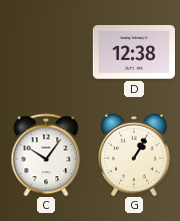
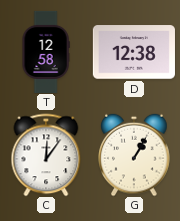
T: none -> 12:58 (46, 51)
C: 10:06 -> 12:06 (46, 155)
